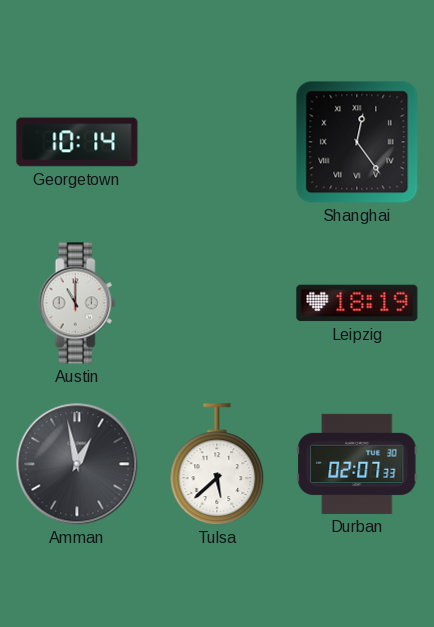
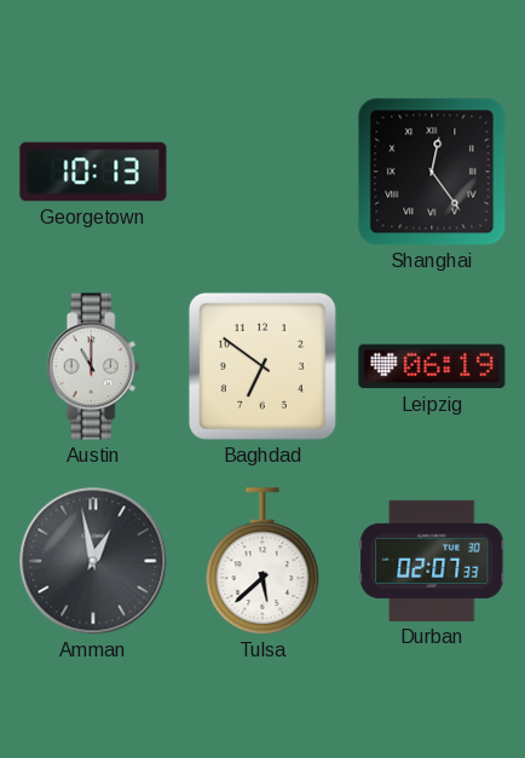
Georgetown: 10:14 -> 10:13 (93, 172)
Baghdad: none -> 6:51 (262, 366)
Leipzig: 18:19 -> 06:19 (432, 366)
